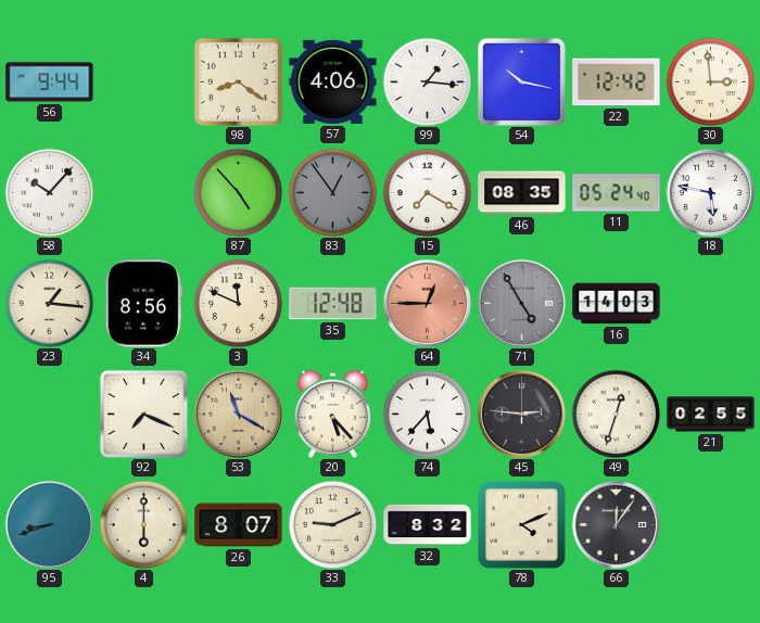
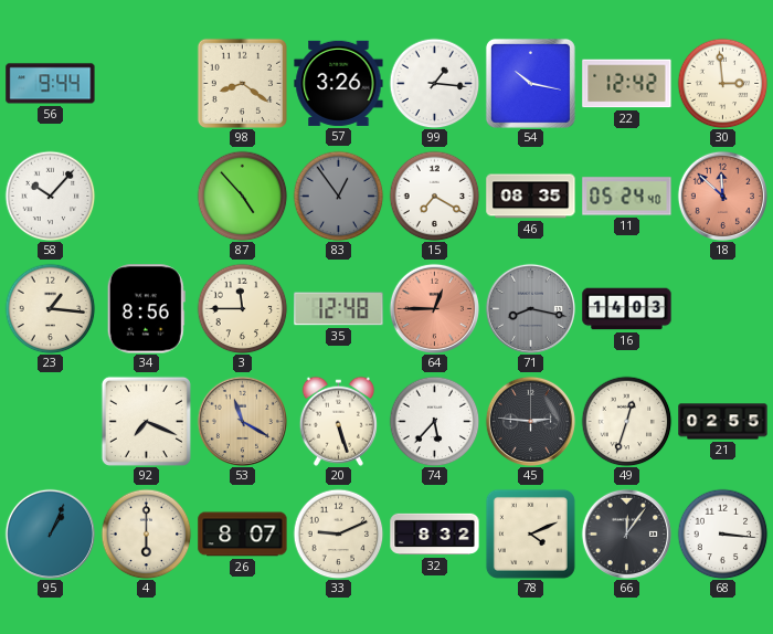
57: 4:06 -> 3:26 (339, 83)
18: 5:47 -> 11:52 (722, 196)
18 dial: white -> salmon (722, 196)
3: 11:49 -> 11:45 (242, 308)
71: 4:55 -> 8:17 (530, 308)
20: 5:23 -> 5:27 (338, 421)
95: 8:42 -> 1:04 (50, 533)
68: none -> 3:16 (722, 533)
